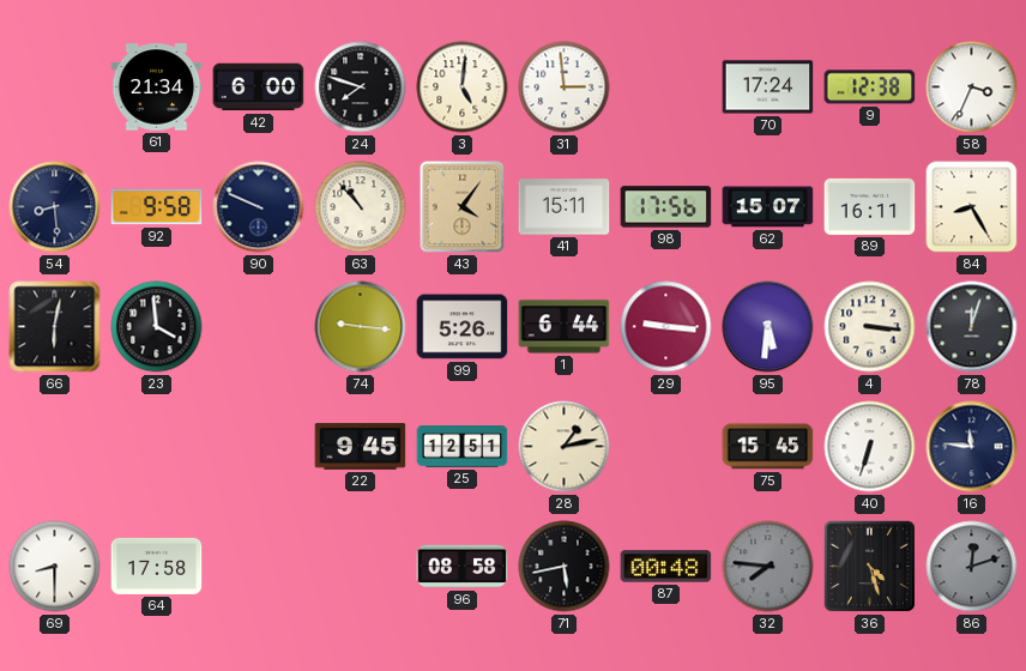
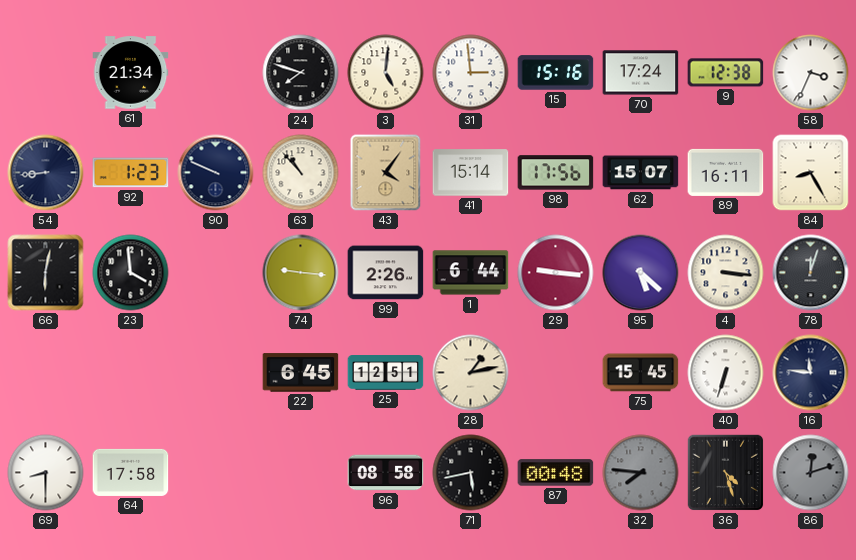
42: 6:00 -> none (259, 87)
15: none -> 15:16 (556, 73)
54: 8:29 -> 8:44 (46, 173)
92: 9:58 -> 1:23 (131, 173)
41: 15:11 -> 15:14 (471, 173)
99: 5:26 -> 2:26 (386, 273)
95: 5:31 -> 5:22 (641, 273)
22: 9:45 -> 6:45 (301, 373)
